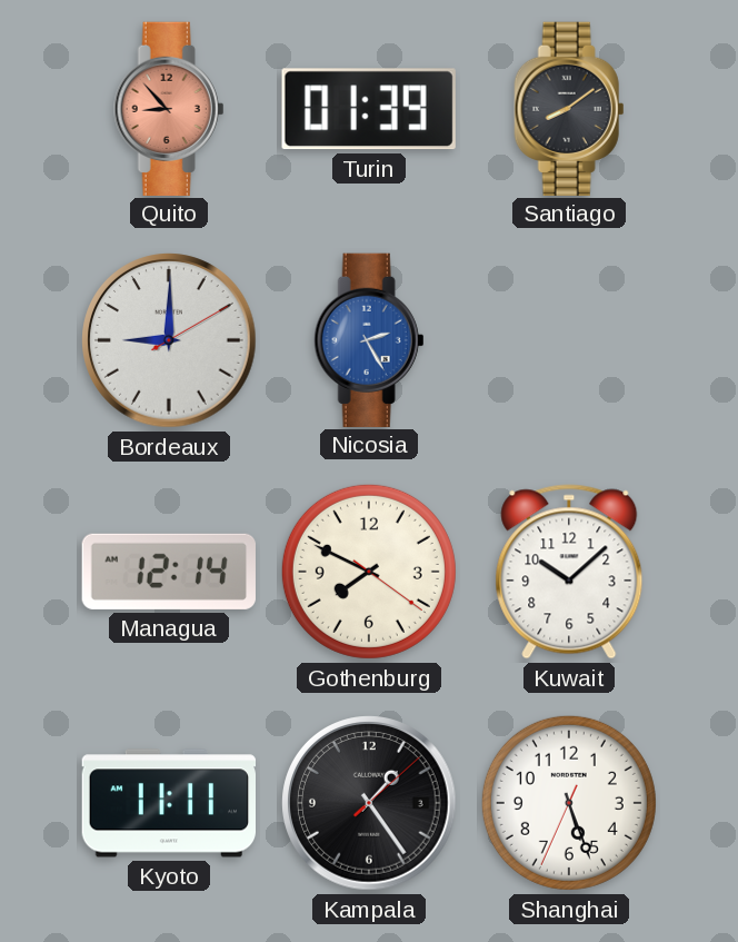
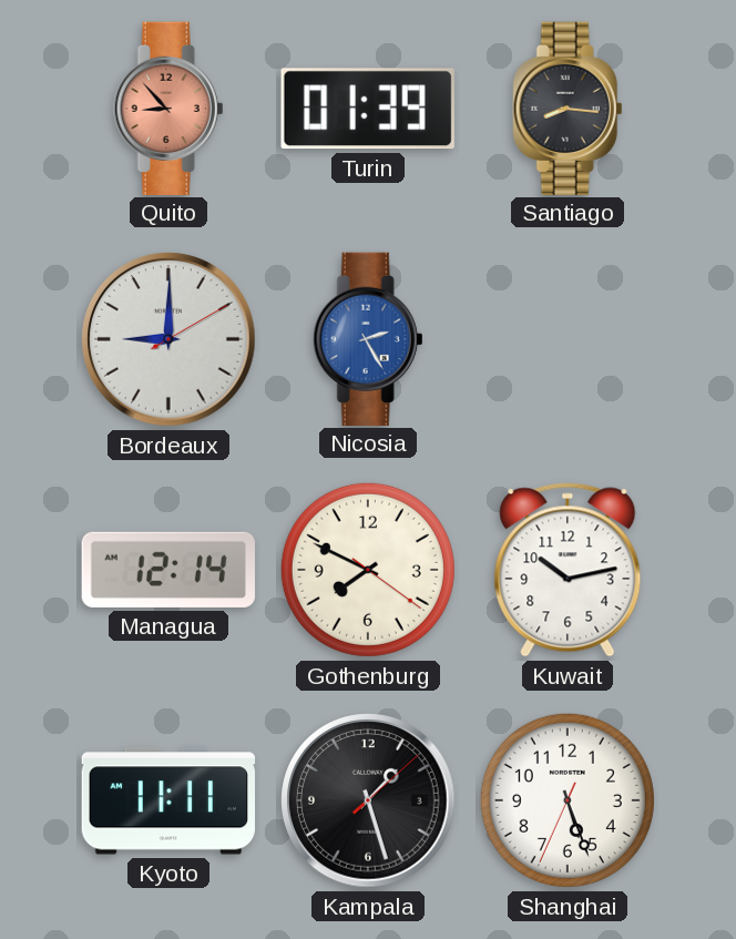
Santiago: 8:09 -> 8:16 (568, 108)
Kuwait: 10:08 -> 10:13 (568, 570)
Kampala: 1:24 -> 1:27 (368, 800)
